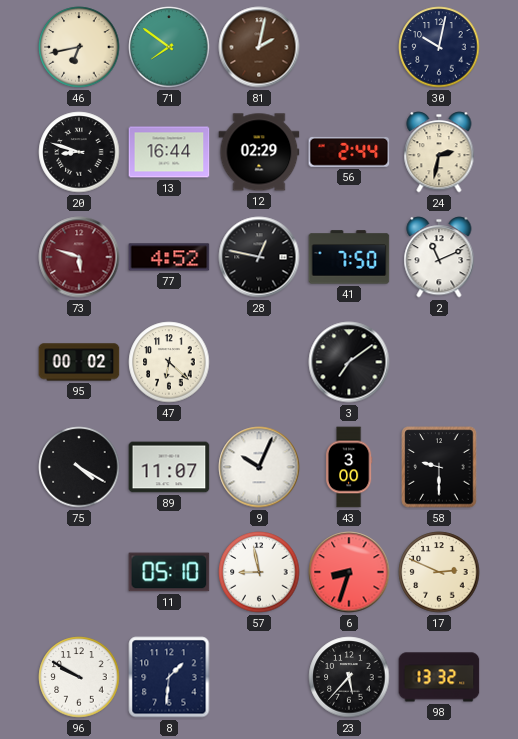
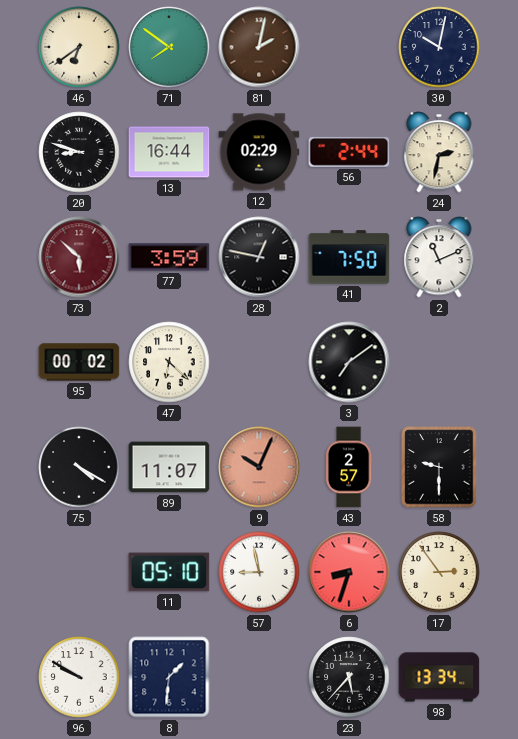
46: 6:43 -> 6:39 (79, 47)
73: 5:48 -> 5:52 (79, 257)
77: 4:52 -> 3:59 (169, 257)
9 dial: white -> salmon (259, 467)
43: 3:00 -> 2:57 (349, 467)
17: 2:49 -> 2:54 (439, 572)
98: 13:32 -> 13:34 (439, 677)
